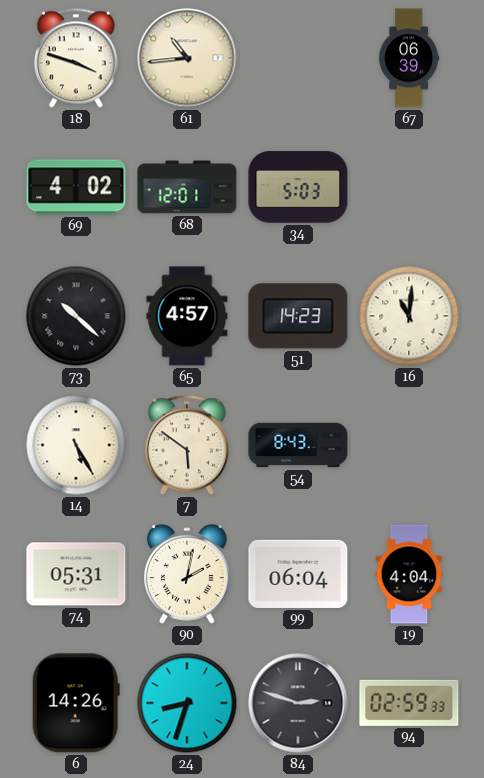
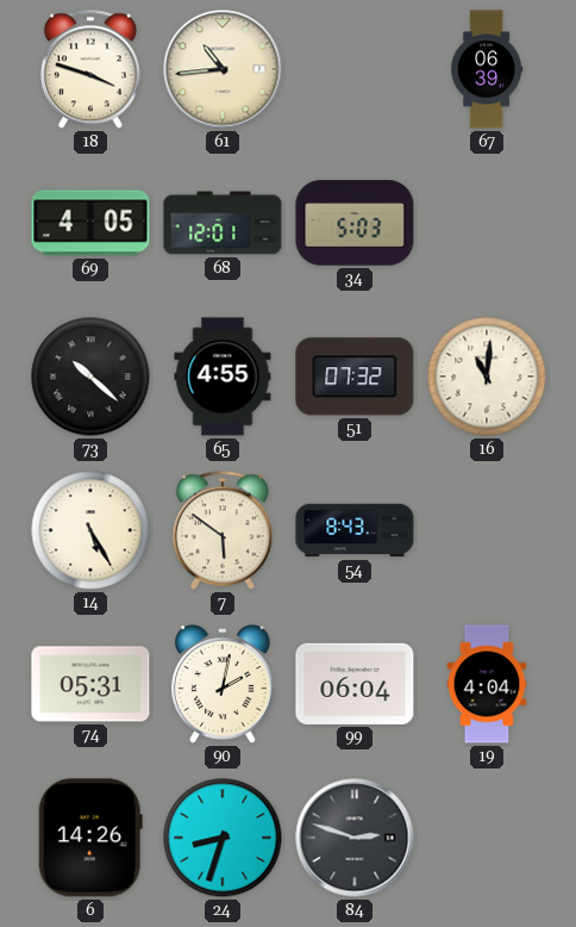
69: 4:02 -> 4:05 (90, 223)
65: 4:57 -> 4:55 (223, 377)
51: 14:23 -> 07:32 (355, 377)
94: 02:59 -> none (409, 703)
